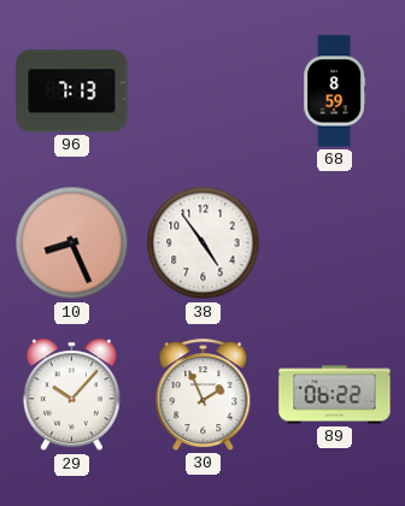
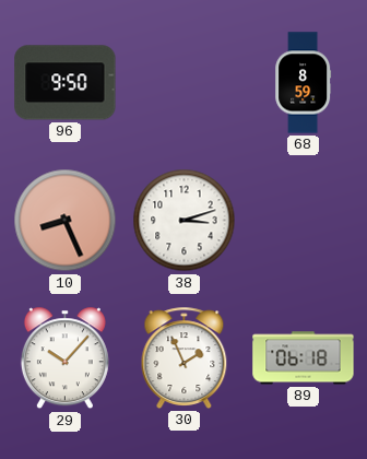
96: 7:13 -> 9:50 (66, 83)
38: 4:54 -> 3:12 (185, 221)
89: 06:22 -> 06:18 (304, 358)
